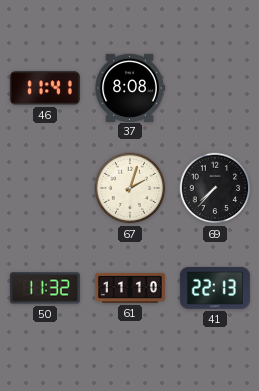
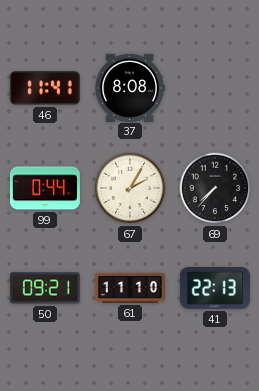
99: none -> 0:44 (45, 188)
67: 2:03 -> 2:05 (130, 188)
50: 11:32 -> 09:21 (45, 288)
